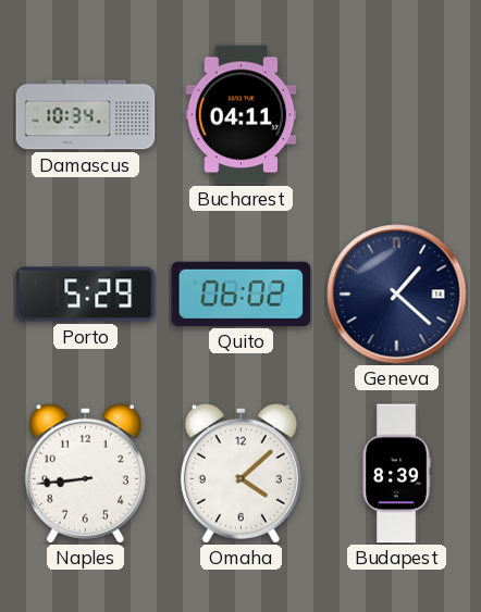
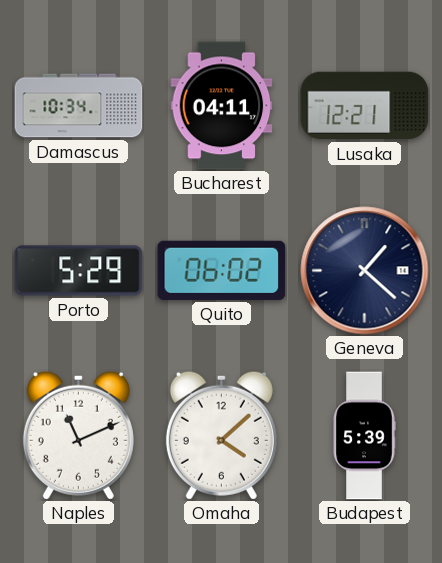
Lusaka: none -> 12:21 (365, 106)
Naples: 8:44 -> 11:11 (78, 435)
Budapest: 8:39 -> 5:39 (364, 436)
